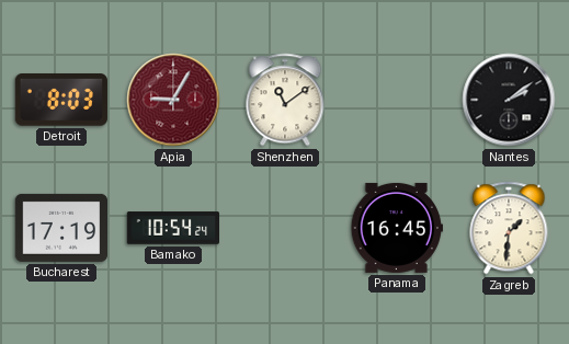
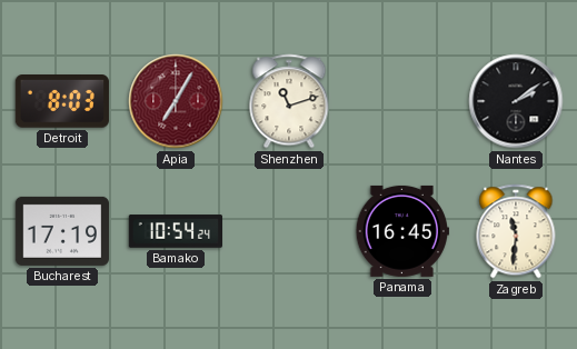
Apia: 9:05 -> 7:05 (176, 101)
Shenzhen: 11:09 -> 11:12 (289, 101)
Zagreb: 1:31 -> 11:31 (516, 231)
